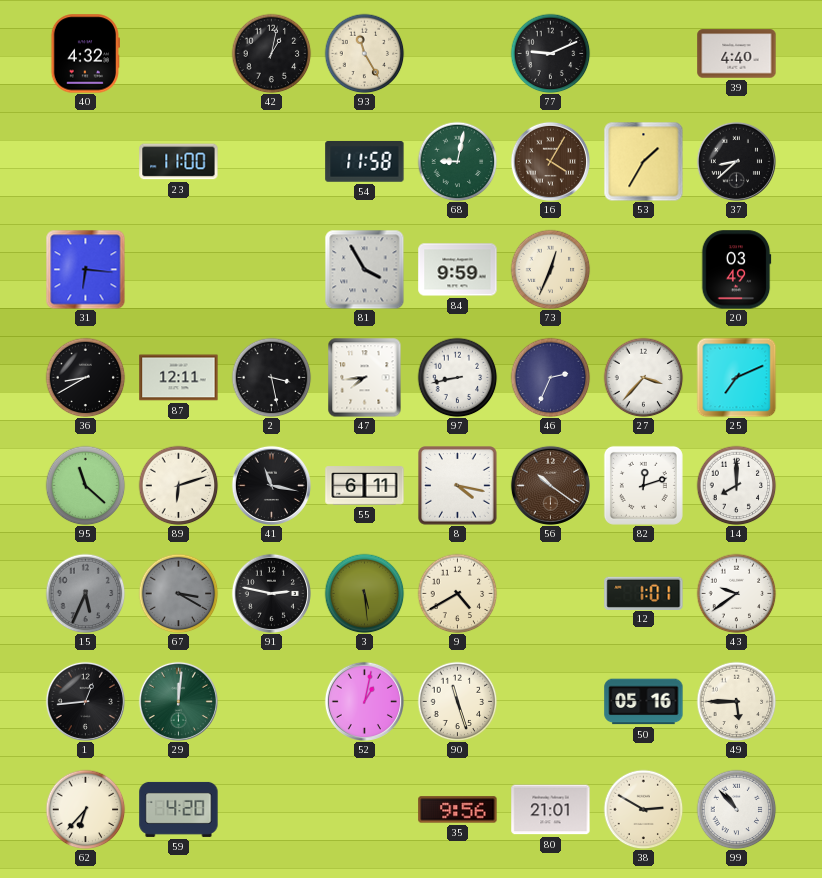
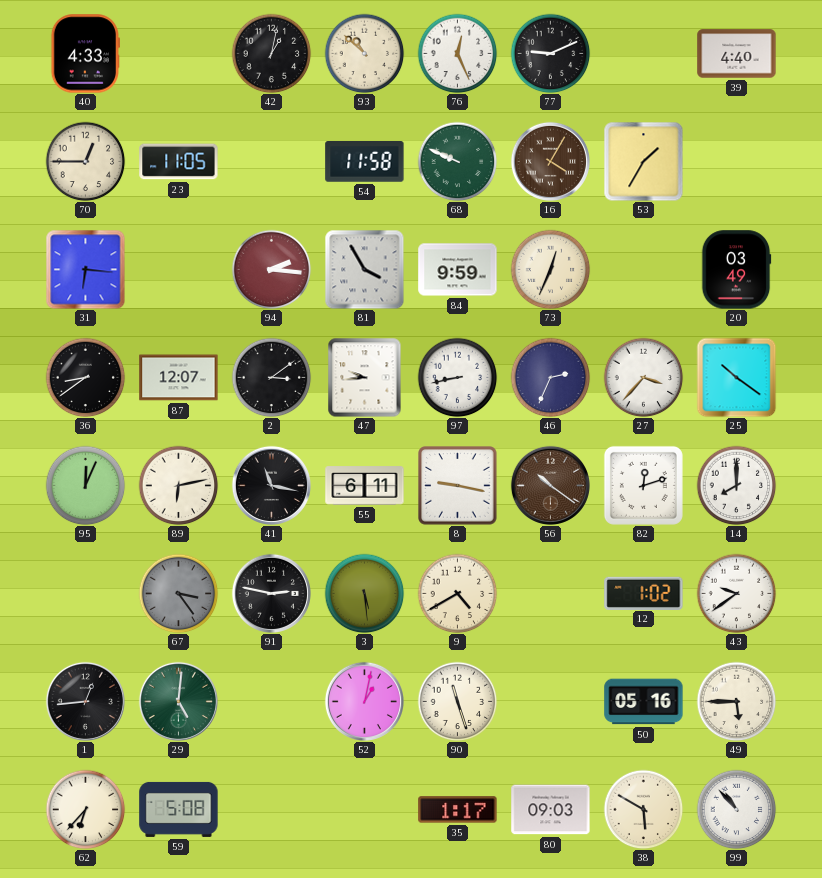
40: 4:32 -> 4:33 (85, 54)
93: 11:25 -> 10:52 (364, 53)
76: none -> 12:26 (457, 53)
70: none -> 12:45 (85, 161)
23: 11:00 -> 11:05 (179, 162)
68: 9:02 -> 9:49 (457, 161)
37: 8:38 -> none (736, 161)
94: none -> 2:16 (271, 269)
36: 8:40 -> 8:39 (85, 377)
87: 12:11 -> 12:07 (179, 378)
2: 3:28 -> 3:09 (271, 377)
47: 7:44 -> 9:44 (365, 377)
25: 7:11 -> 10:21 (736, 377)
95: 11:22 -> 12:04 (85, 485)
89: 6:12 -> 6:13 (178, 485)
8: 4:17 -> 9:17 (458, 486)
15: 5:34 -> none (85, 593)
67: 3:20 -> 3:24 (178, 593)
12: 1:01 -> 1:02 (644, 593)
29: 12:01 -> 5:01 (178, 701)
59: 4:20 -> 5:08 (179, 809)
35: 9:56 -> 1:17 (458, 810)
80: 21:01 -> 09:03 (551, 810)
38: 2:50 -> 5:50 (643, 809)
